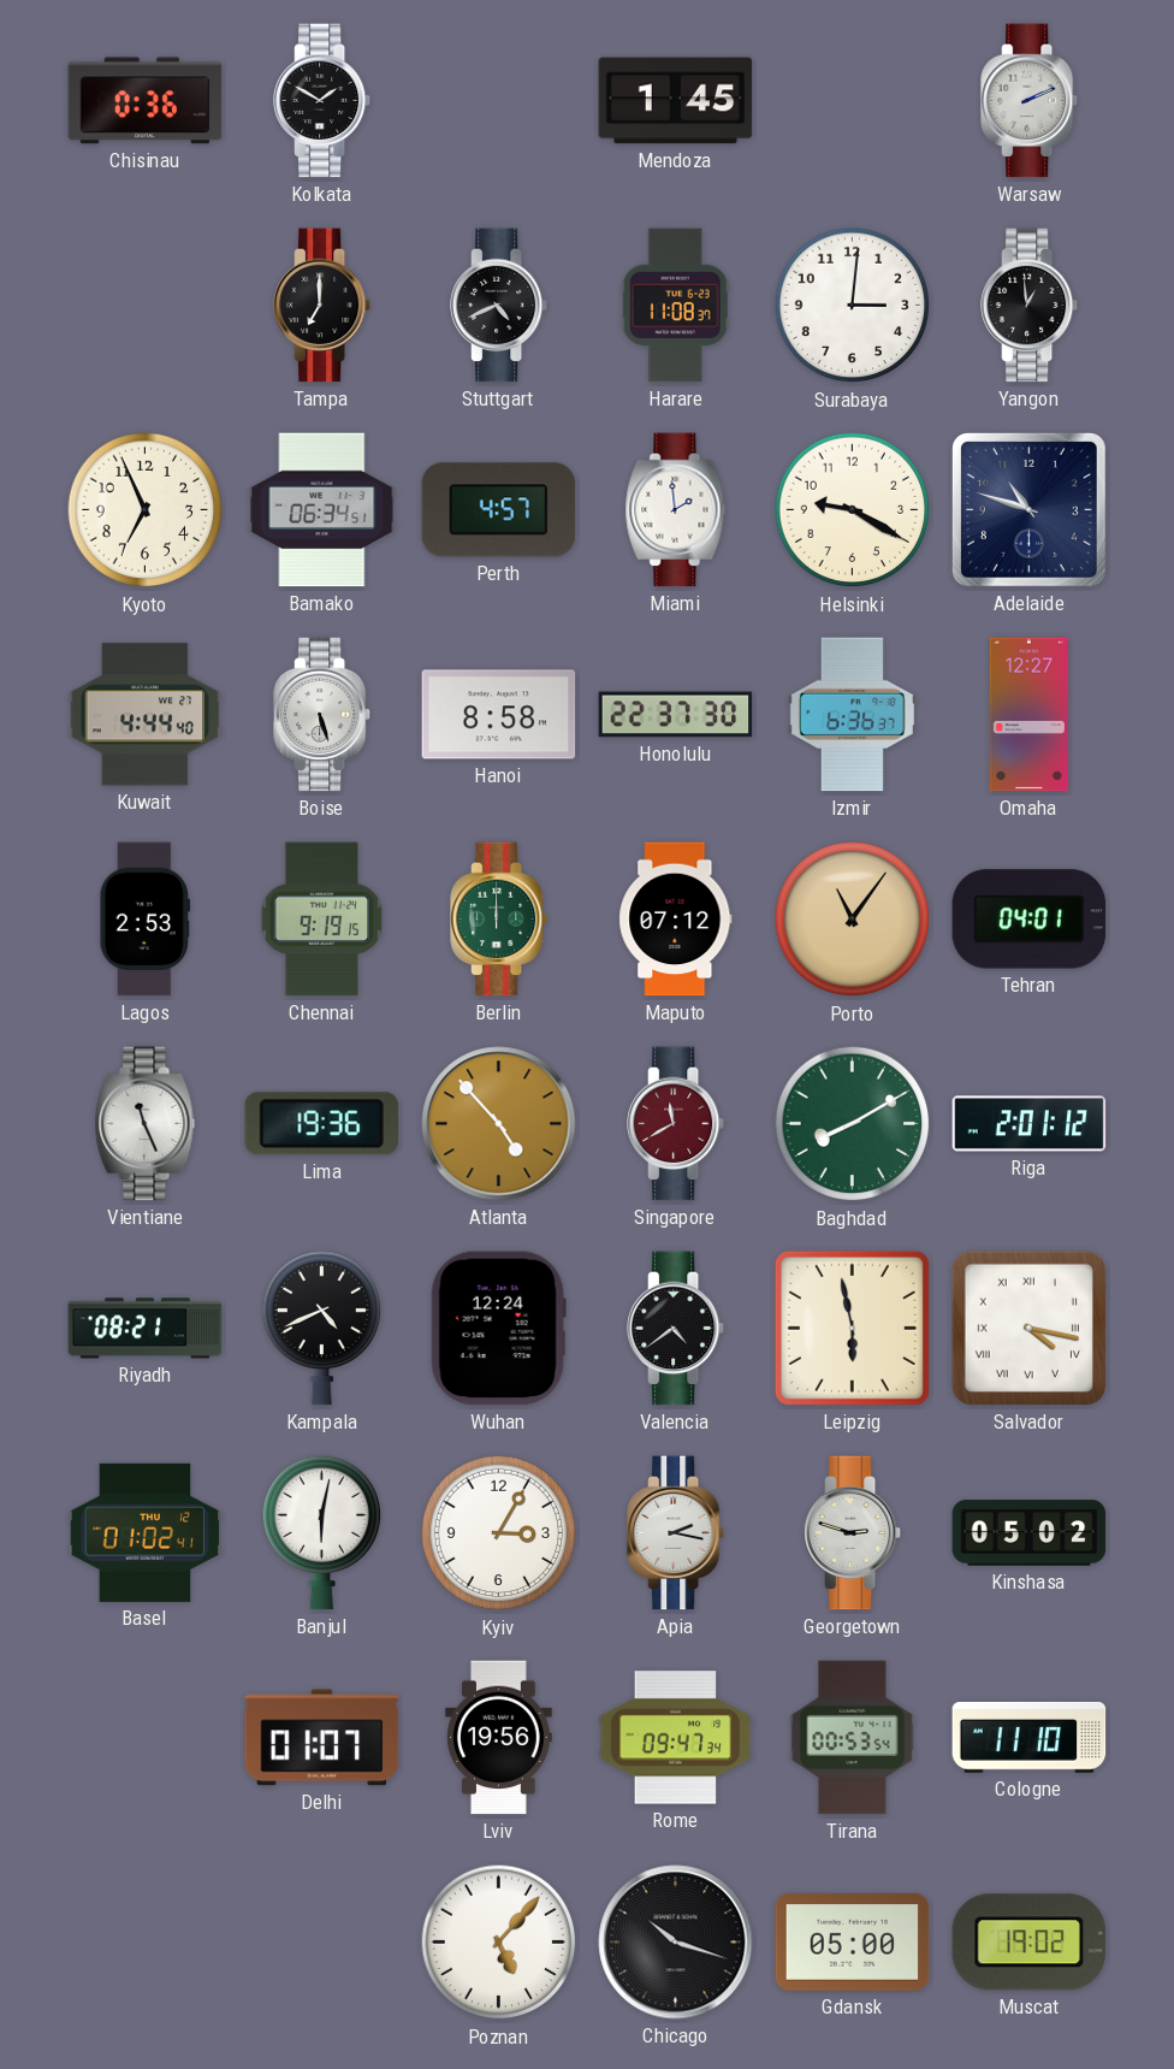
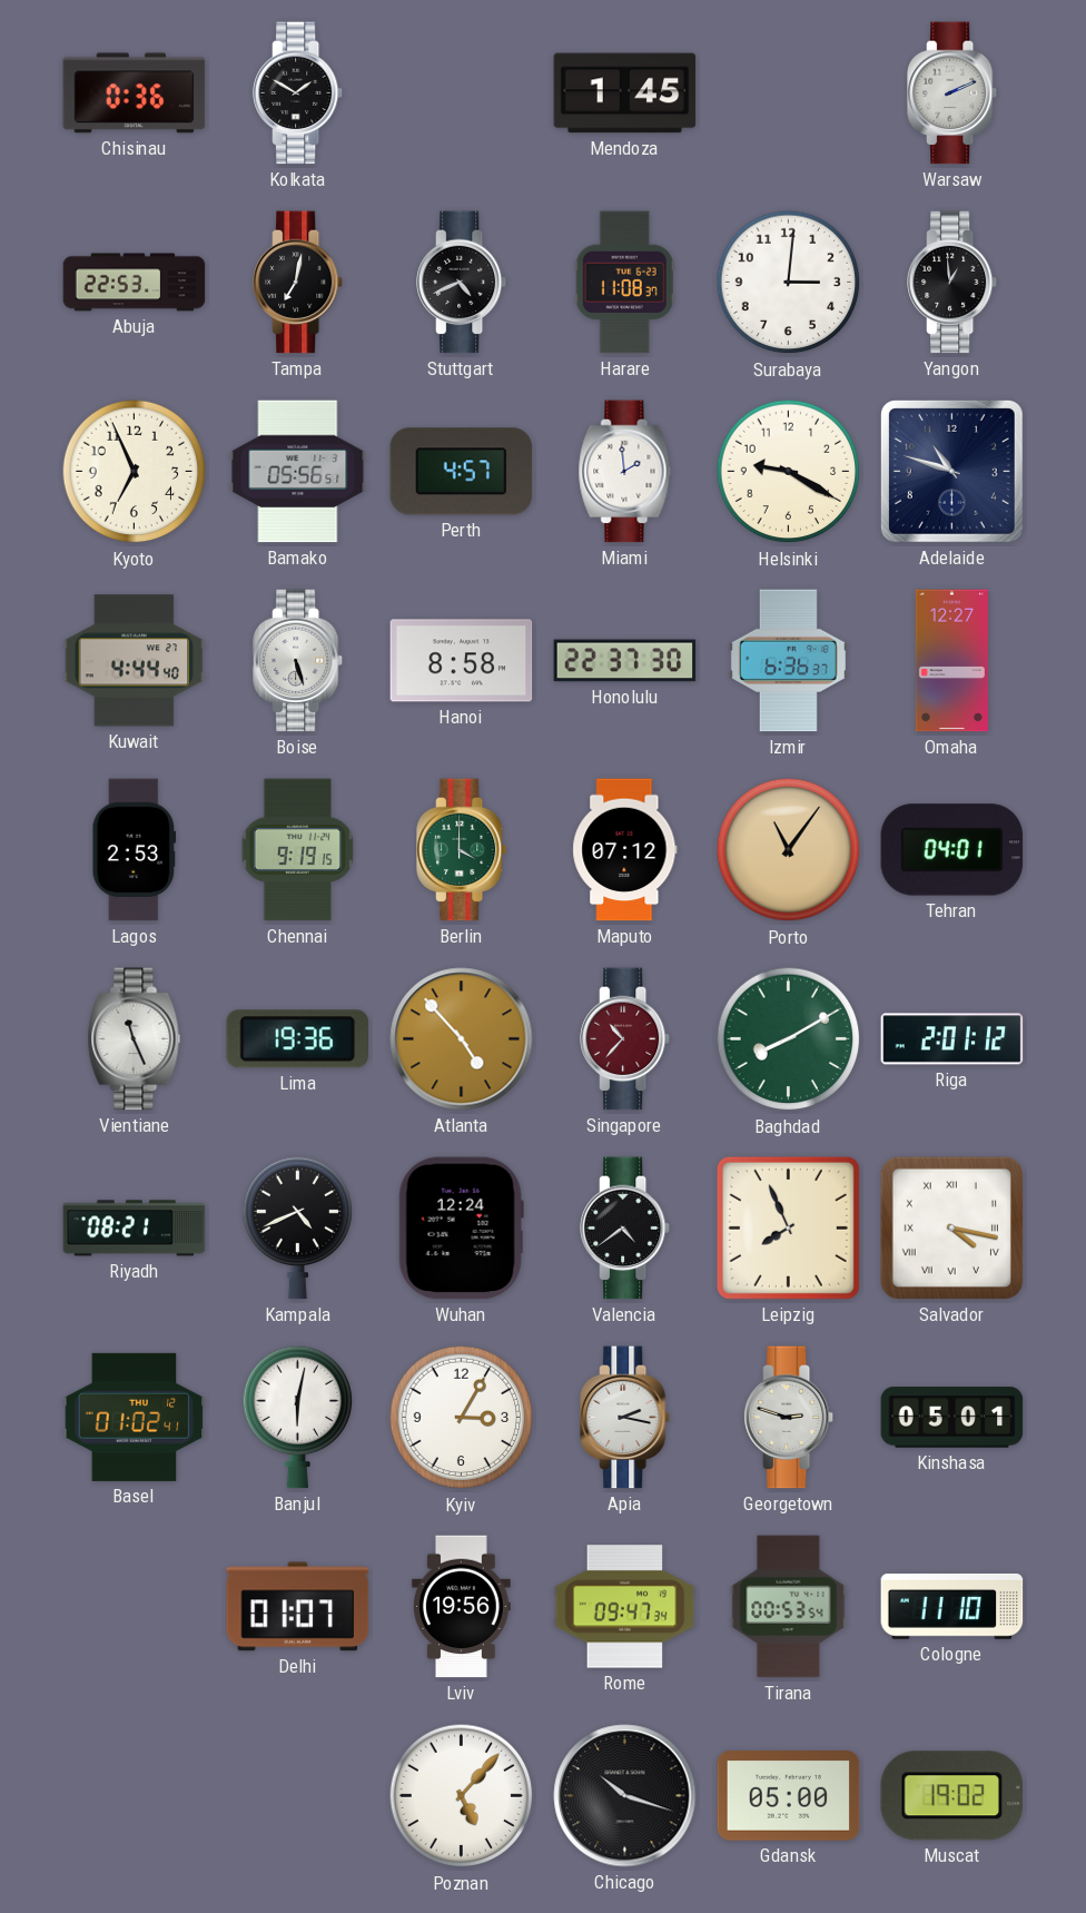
Abuja: none -> 22:53 (135, 283)
Tampa: 7:00 -> 7:02 (298, 283)
Bamako: 06:34 -> 05:56 (298, 472)
Berlin: 12:00 -> 4:00 (462, 850)
Singapore: 11:40 -> 10:37 (625, 1039)
Leipzig: 5:58 -> 7:56 (788, 1227)
Kinshasa: 05:02 -> 05:01 (952, 1418)
